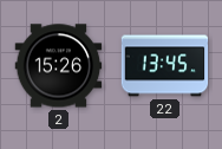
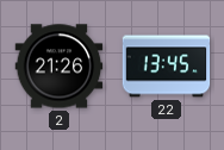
2: 15:26 -> 21:26 (60, 67)
